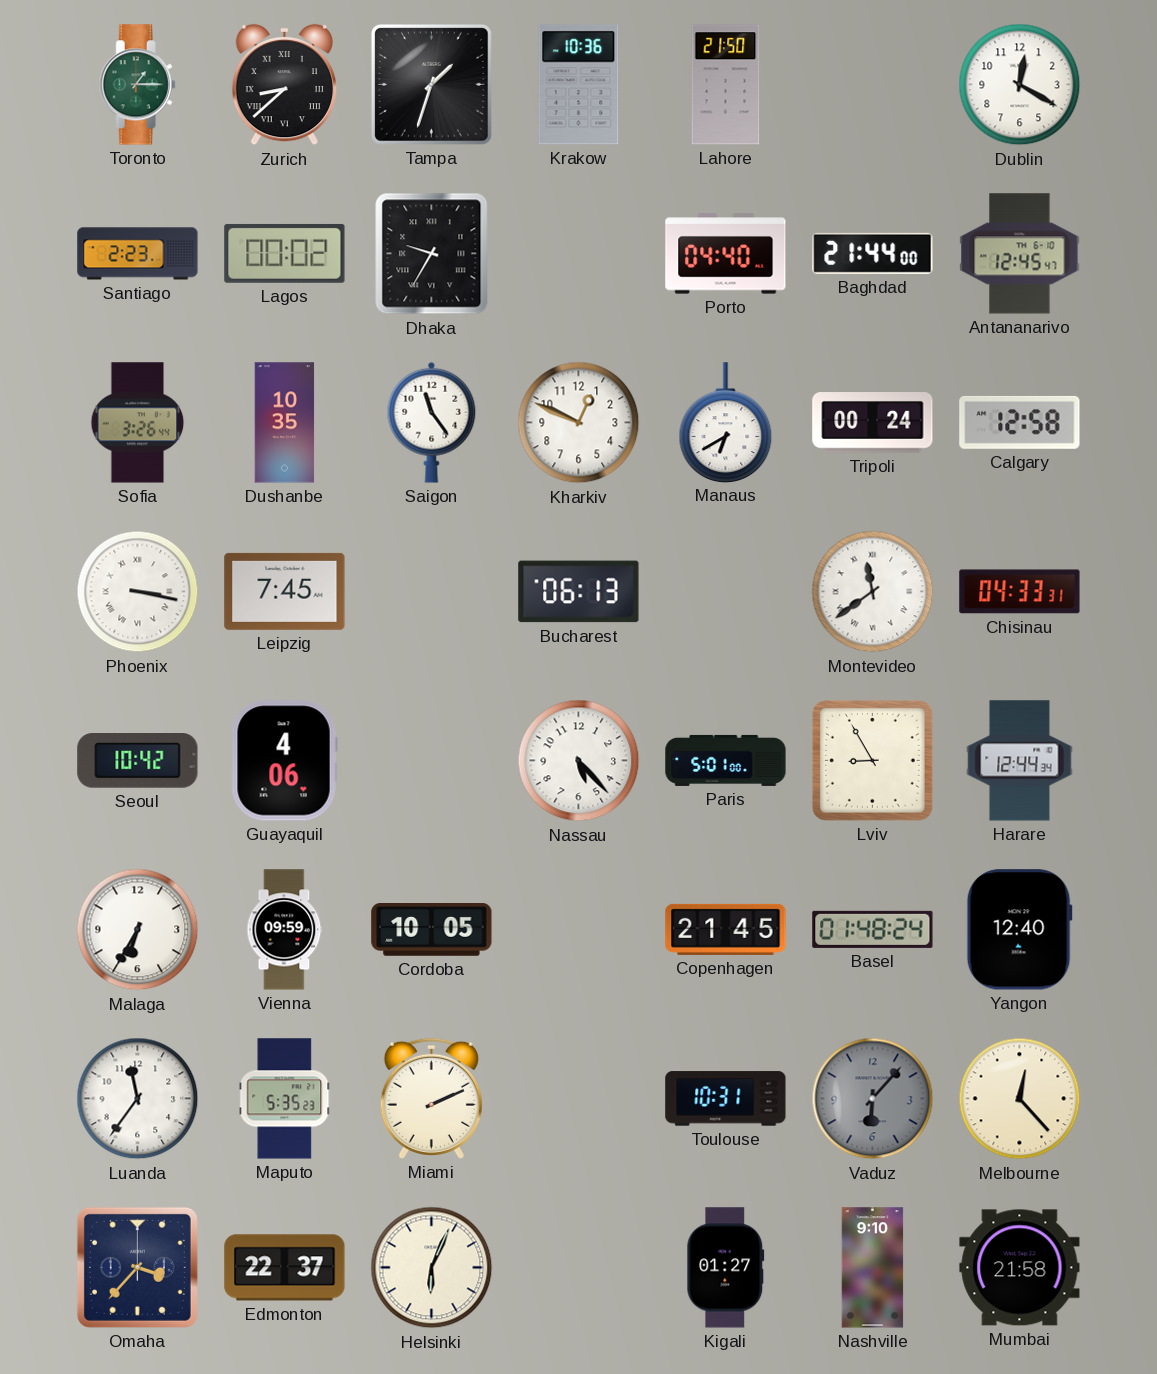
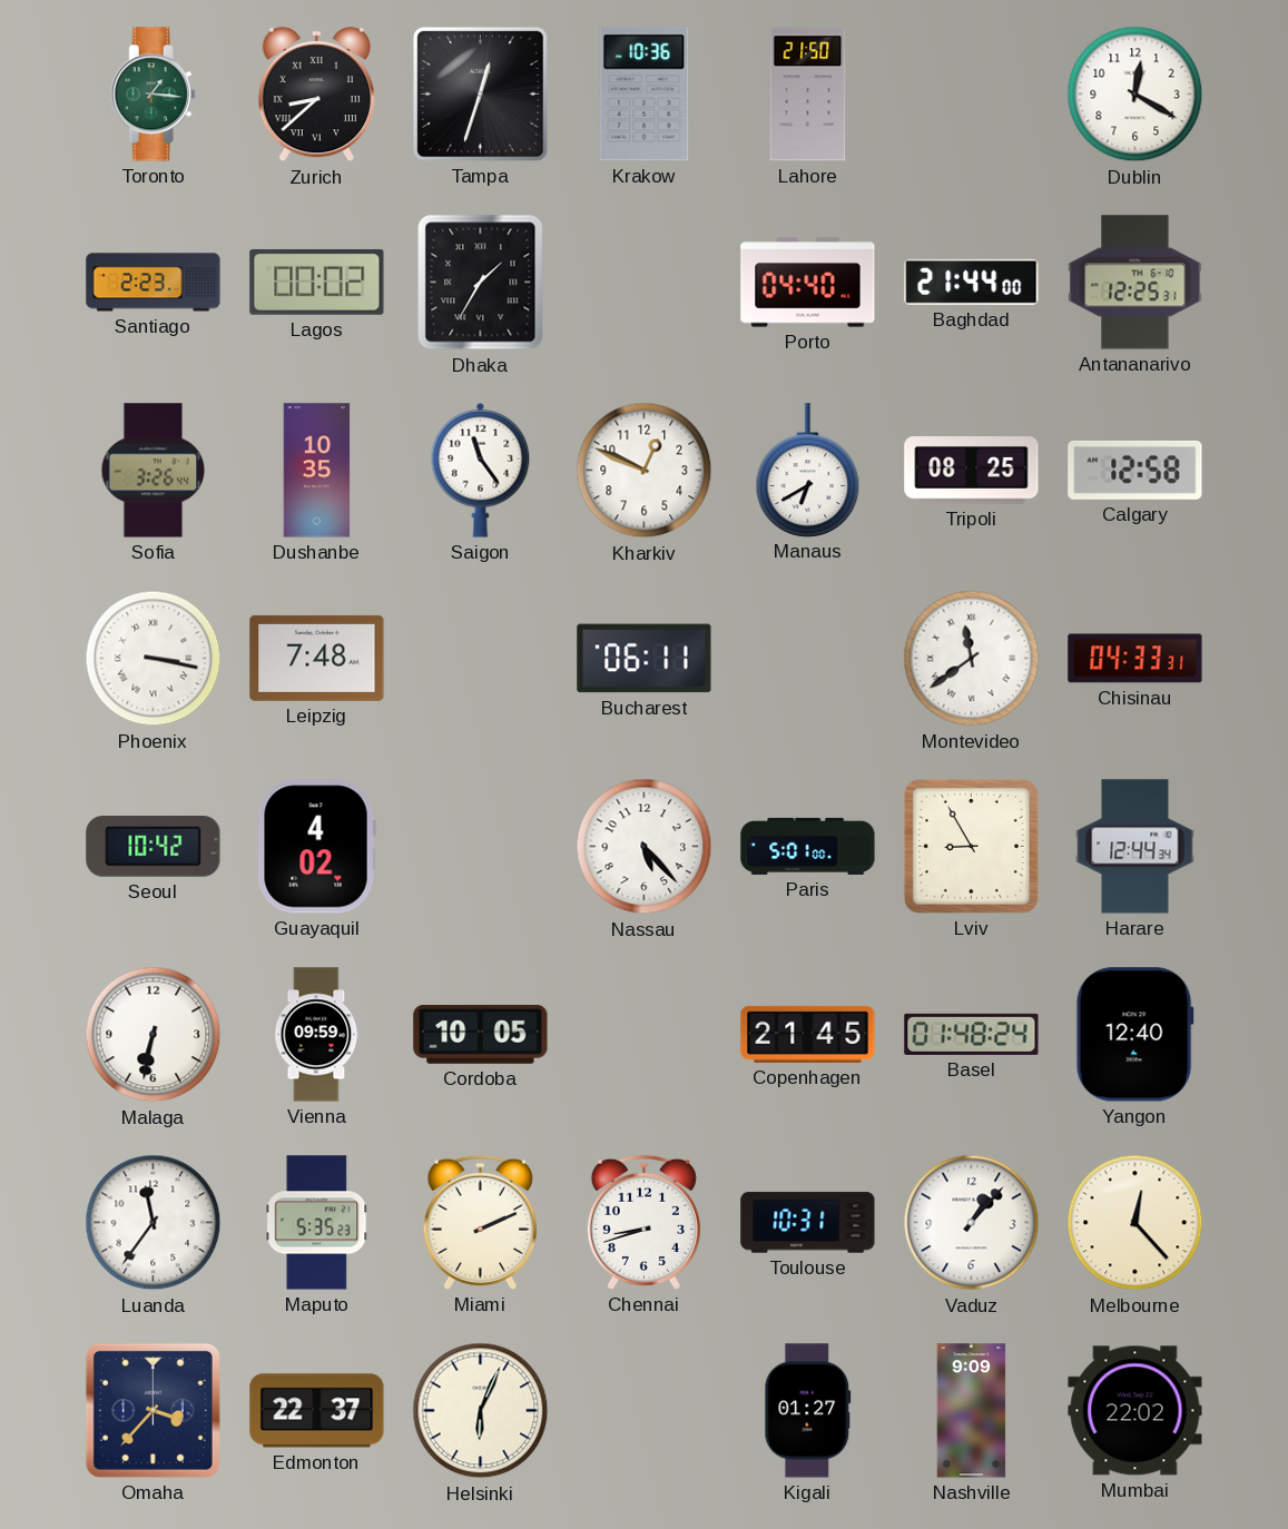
Toronto: 1:15 -> 1:16 (153, 95)
Tampa: 1:33 -> 12:33 (480, 93)
Dhaka: 9:35 -> 1:35 (481, 283)
Antananarivo: 12:45 -> 12:25 (1135, 283)
Tripoli: 00:24 -> 08:25 (972, 471)
Leipzig: 7:45 -> 7:48 (317, 658)
Bucharest: 06:13 -> 06:11 (645, 659)
Guayaquil: 4:06 -> 4:02 (316, 847)
Malaga: 6:35 -> 6:32 (154, 1035)
Chennai: none -> 8:42 (643, 1222)
Vaduz: 6:07 -> 1:07 (972, 1223)
Vaduz dial: grey -> white (972, 1223)
Nashville: 9:10 -> 9:09 (972, 1411)
Mumbai: 21:58 -> 22:02 (1135, 1411)
